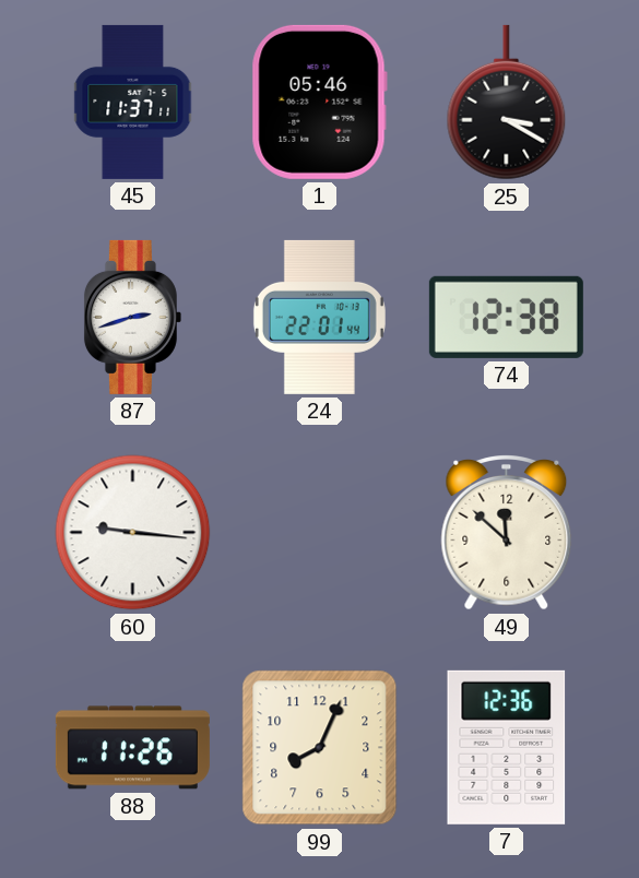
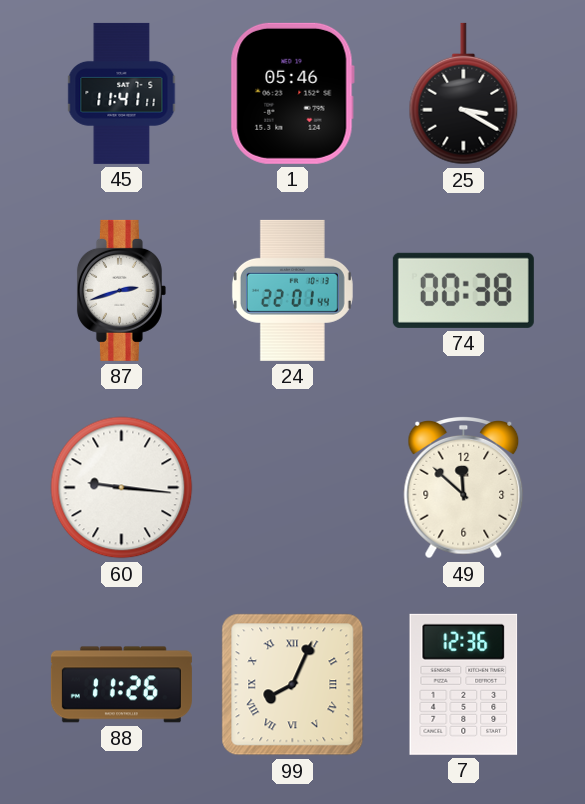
45: 11:37 -> 11:41 (122, 93)
74: 12:38 -> 00:38 (463, 290)
99 numerals: Arabic -> Roman (293, 685)
